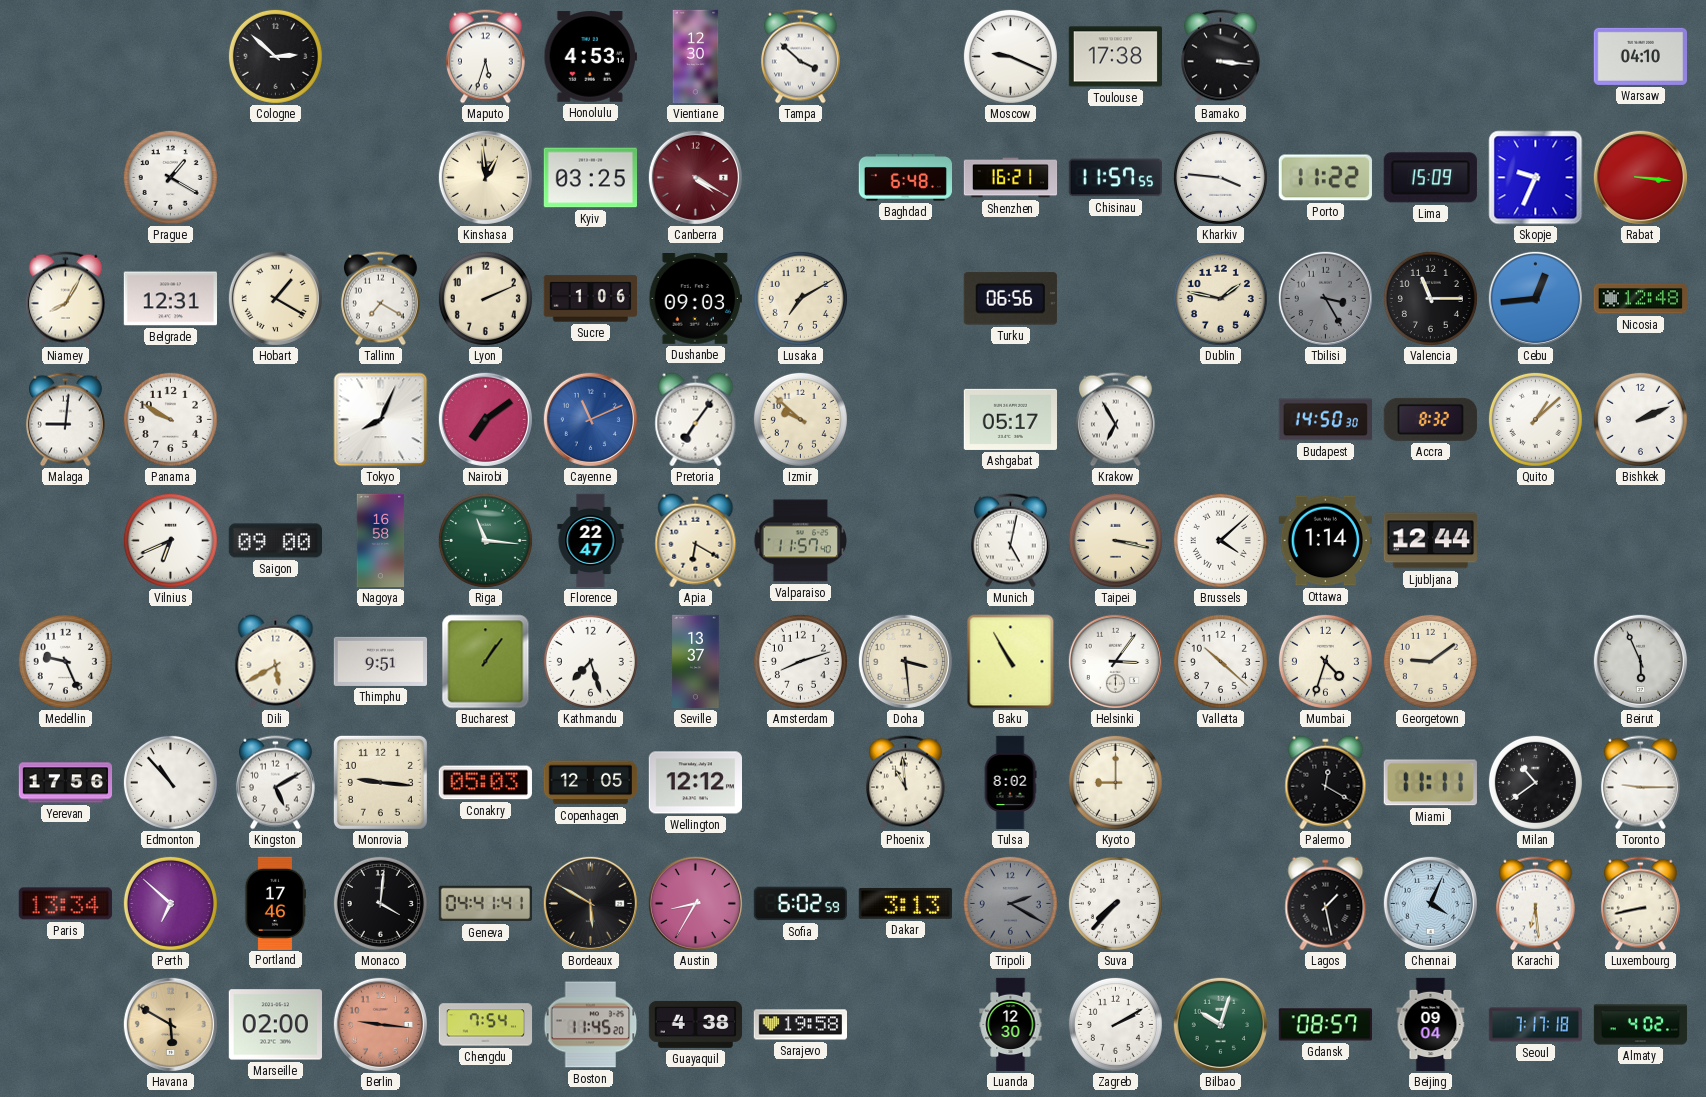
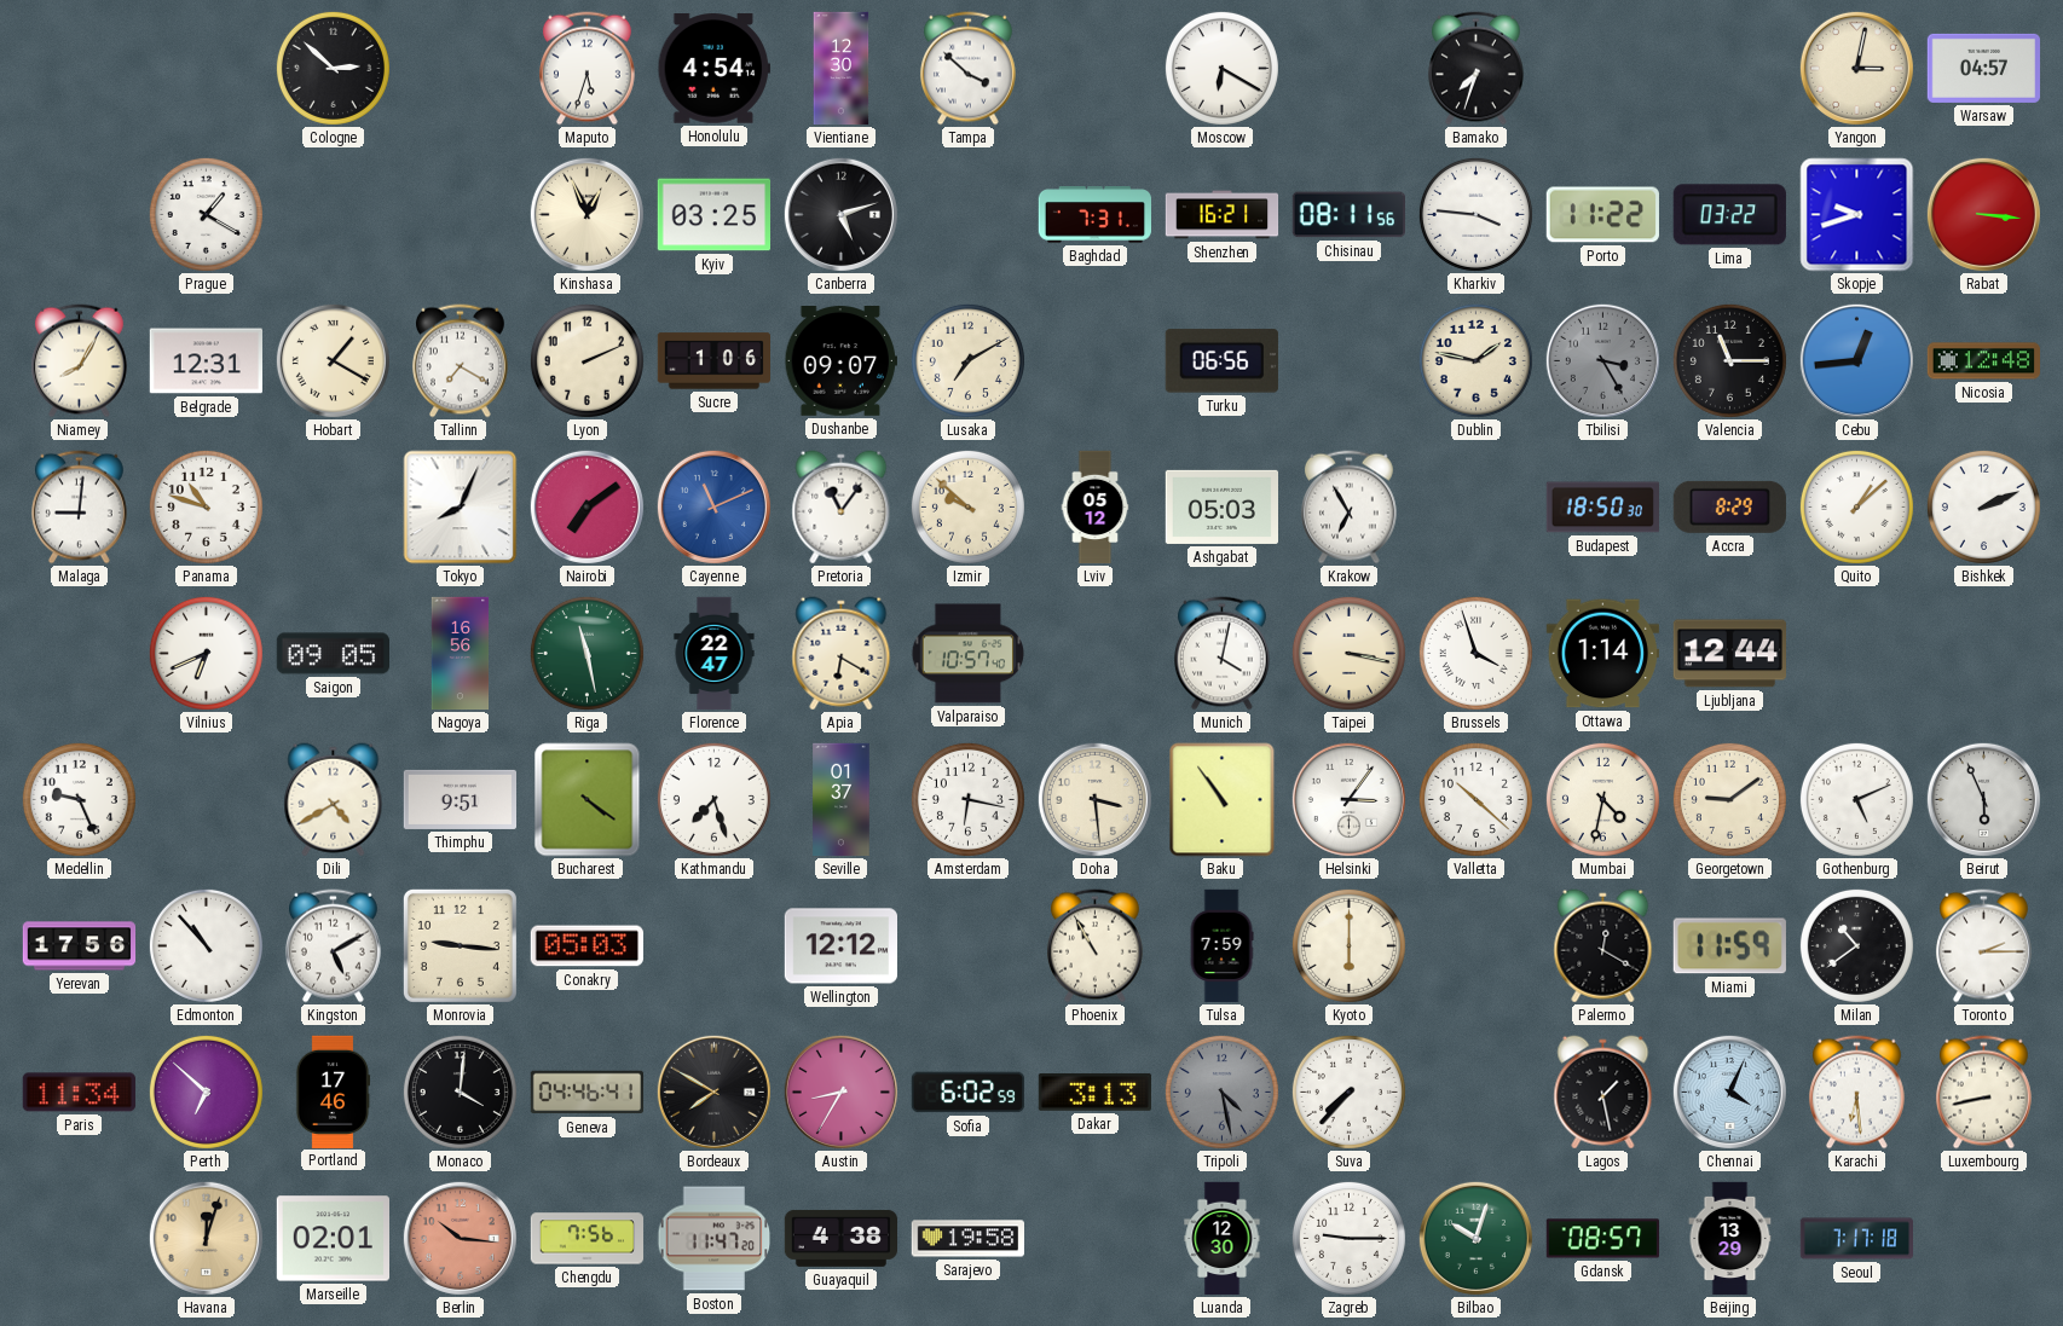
Honolulu: 4:53 -> 4:54 (713, 69)
Moscow: 9:19 -> 6:20 (1221, 68)
Toulouse: 17:38 -> none (1115, 57)
Bamako: 3:16 -> 7:33 (1475, 69)
Yangon: none -> 3:02 (1856, 68)
Warsaw: 04:10 -> 04:57 (1983, 68)
Kinshasa: 12:59 -> 12:56 (586, 214)
Canberra: 4:20 -> 5:12 (840, 214)
Canberra dial: burgundy -> black (840, 214)
Baghdad: 6:48 -> 7:31 (1094, 215)
Chisinau: 11:57 -> 08:11 (1348, 215)
Lima: 15:09 -> 03:22 (1729, 215)
Skopje: 9:34 -> 9:42 (1857, 215)
Dushanbe: 09:03 -> 09:07 (840, 361)
Panama: 9:50 -> 10:48 (206, 506)
Pretoria: 7:06 -> 11:06 (842, 508)
Lviv: none -> 05:12 (1096, 508)
Ashgabat: 05:17 -> 05:03 (1221, 506)
Budapest: 14:50 -> 18:50 (1602, 508)
Accra: 8:32 -> 8:29 (1729, 506)
Saigon: 09:00 -> 09:05 (333, 654)
Nagoya: 16:58 -> 16:56 (461, 654)
Riga: 11:16 -> 11:28 (586, 653)
Valparaiso: 11:57 -> 10:57 (969, 654)
Munich: 5:02 -> 4:02 (1221, 654)
Brussels: 4:08 -> 3:57 (1475, 653)
Dili: 5:40 -> 4:40 (334, 800)
Bucharest: 1:06 -> 4:21 (588, 800)
Seville: 13:37 -> 01:37 (842, 800)
Amsterdam: 8:12 -> 6:17 (967, 799)
Baku: 10:55 -> 10:54 (1223, 800)
Mumbai: 4:33 -> 4:32 (1602, 799)
Gothenburg: none -> 5:11 (1856, 799)
Copenhagen: 12:05 -> none (591, 783)
Phoenix: 10:59 -> 10:55 (1094, 946)
Tulsa: 8:02 -> 7:59 (1221, 946)
Kyoto: 9:00 -> 6:00 (1348, 945)
Miami: 11:11 -> 11:59 (1729, 946)
Toronto: 9:15 -> 2:15 (1983, 946)
Paris: 13:34 -> 11:34 (79, 1093)
Geneva: 04:41 -> 04:46 (586, 1093)
Bordeaux: 5:50 -> 7:50 (713, 1092)
Tripoli: 2:20 -> 4:28 (1221, 1092)
Havana: 5:50 -> 12:03 (206, 1238)
Marseille: 02:00 -> 02:01 (333, 1239)
Berlin: 9:16 -> 10:16 (460, 1238)
Chengdu: 7:54 -> 7:56 (588, 1239)
Boston: 11:45 -> 11:47 (715, 1239)
Zagreb: 2:10 -> 9:15 (1348, 1238)
Beijing: 09:04 -> 13:29 (1730, 1239)
Almaty: 4:02 -> none (1641, 1025)
